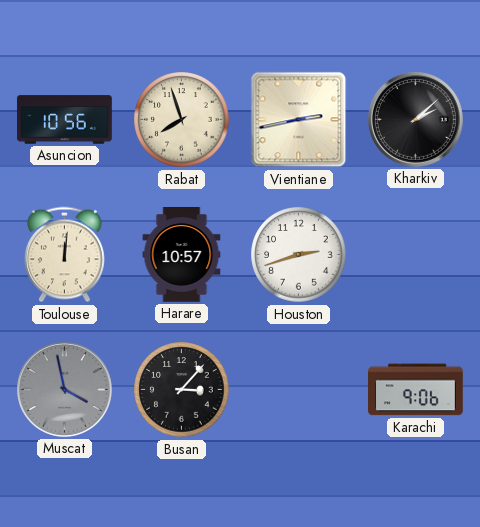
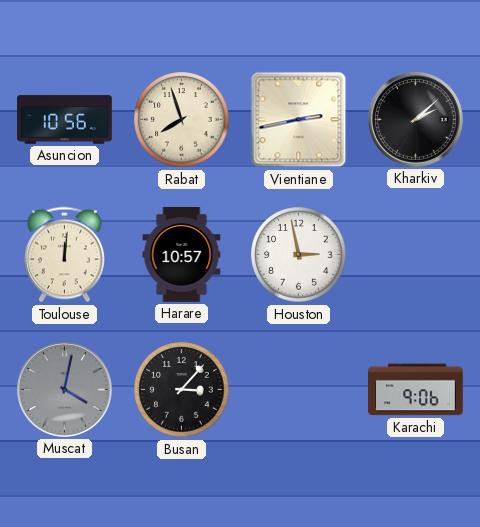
Houston: 2:42 -> 2:58 (299, 255)
Muscat: 3:58 -> 4:02 (65, 390)
